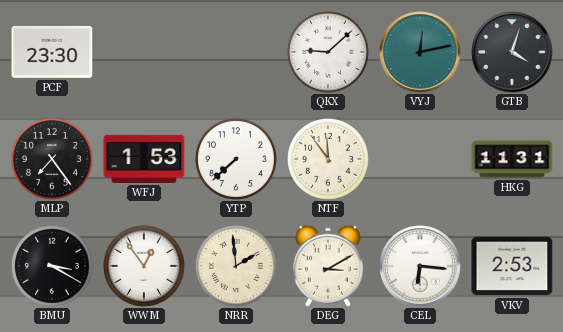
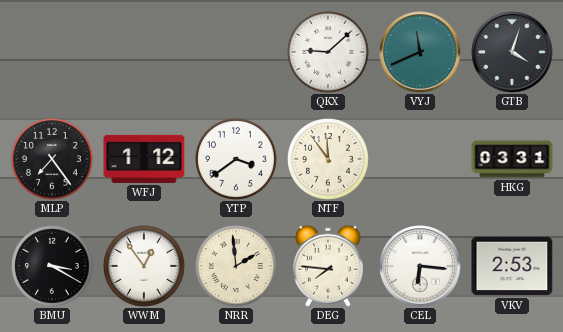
PCF: 23:30 -> none (52, 52)
VYJ: 12:13 -> 11:41 (420, 52)
WFJ: 1:53 -> 1:12 (144, 159)
YTP: 7:38 -> 3:39 (237, 160)
HKG: 11:31 -> 03:31 (512, 159)
DEG: 3:10 -> 7:46 (328, 266)
